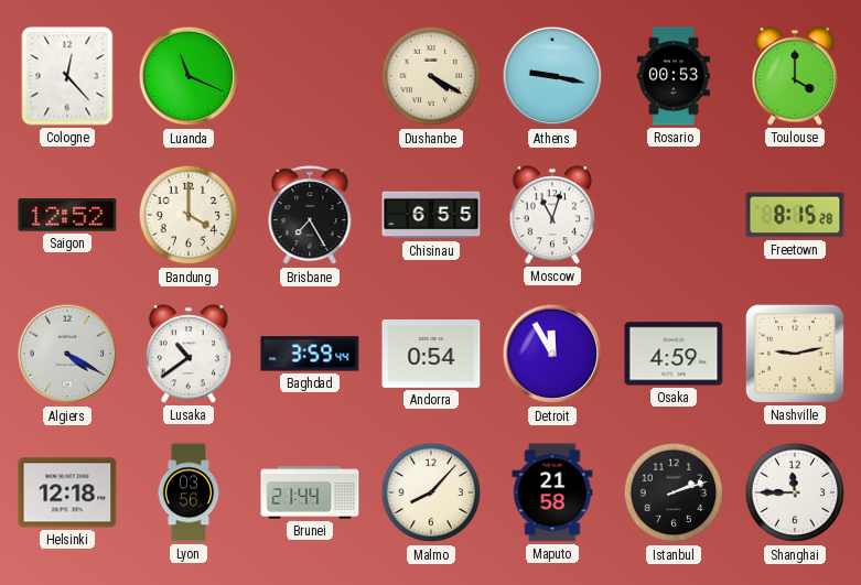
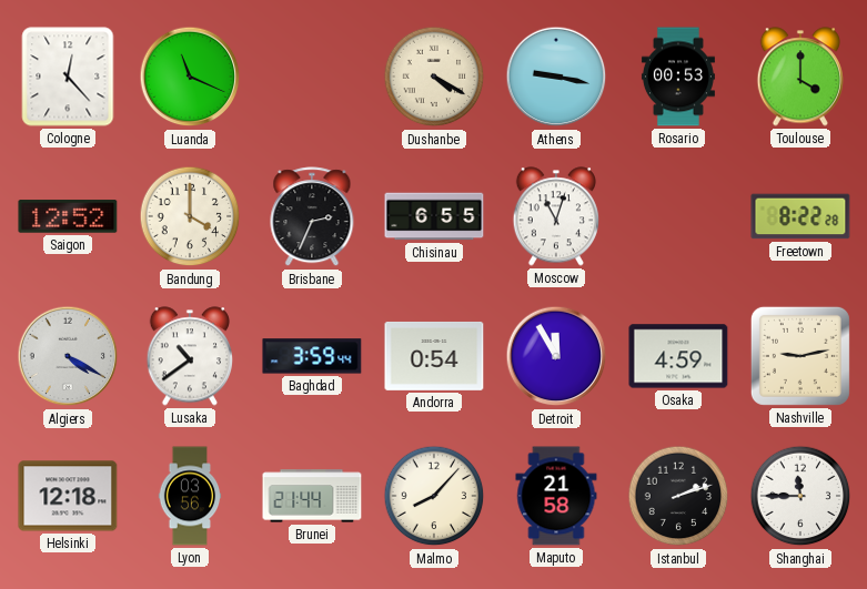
Brisbane: 7:25 -> 2:34 (312, 217)
Freetown: 8:15 -> 8:22 (800, 216)
